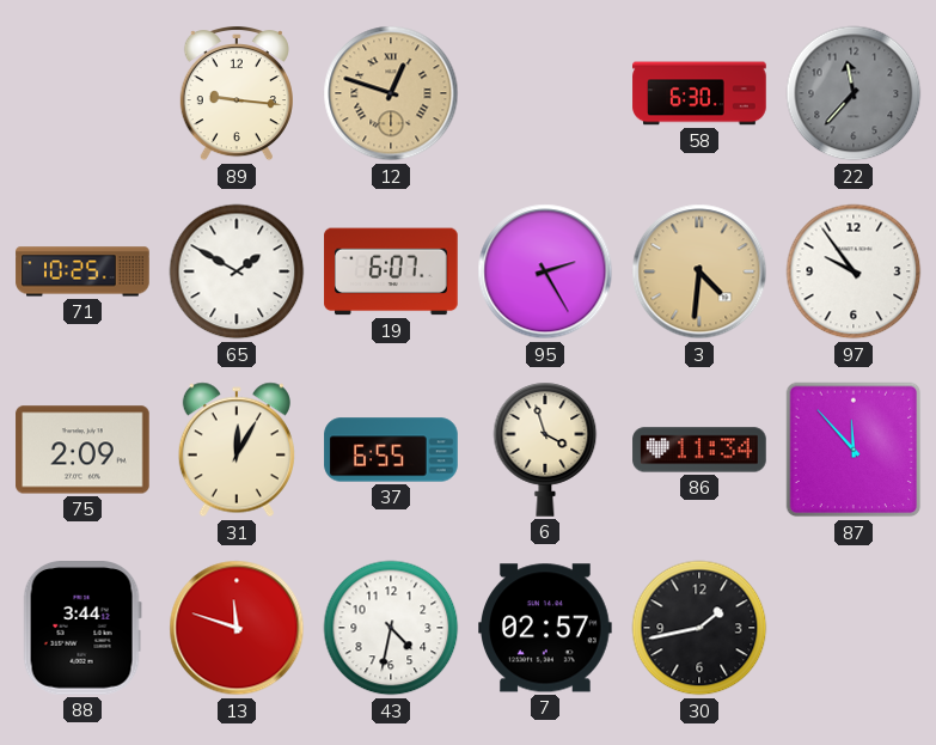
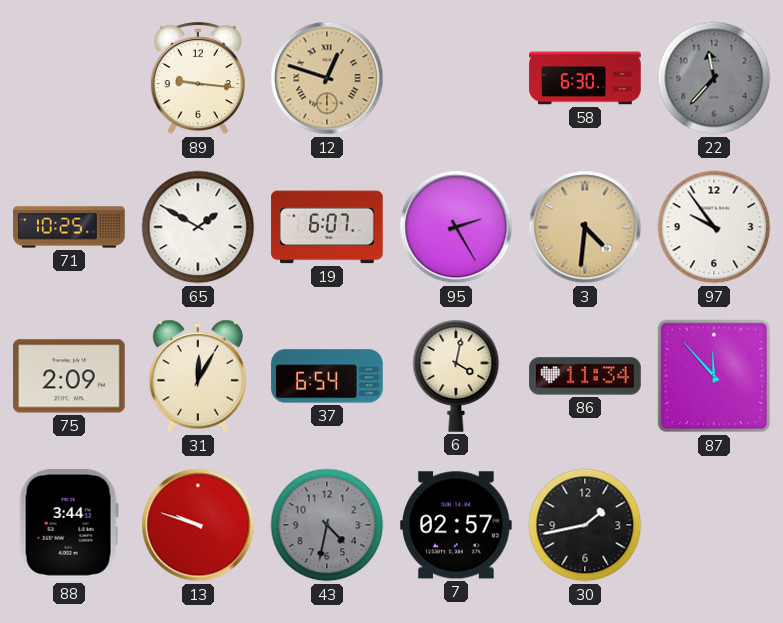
37: 6:55 -> 6:54 (327, 376)
6: 3:57 -> 4:02 (456, 376)
13: 11:48 -> 9:48 (198, 525)
43 dial: white -> grey (327, 525)
